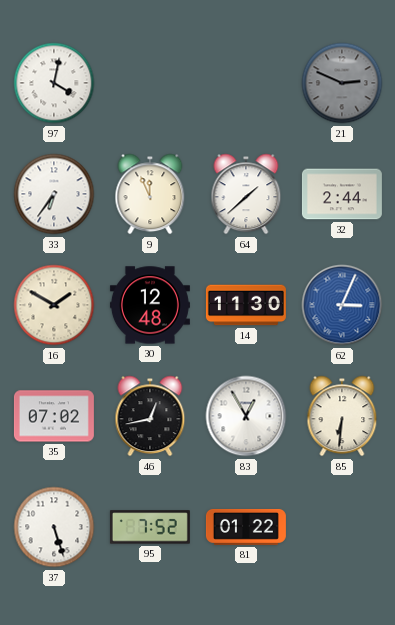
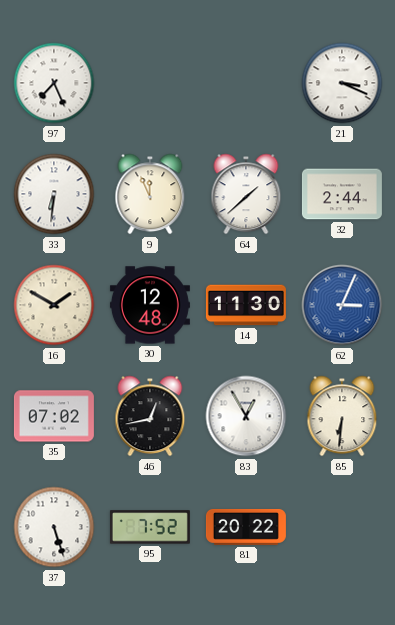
97: 4:02 -> 7:26 (54, 83)
21: 2:49 -> 3:19 (342, 83)
21 dial: grey -> white (342, 83)
33: 6:36 -> 6:31 (54, 194)
81: 01:22 -> 20:22 (246, 527)
